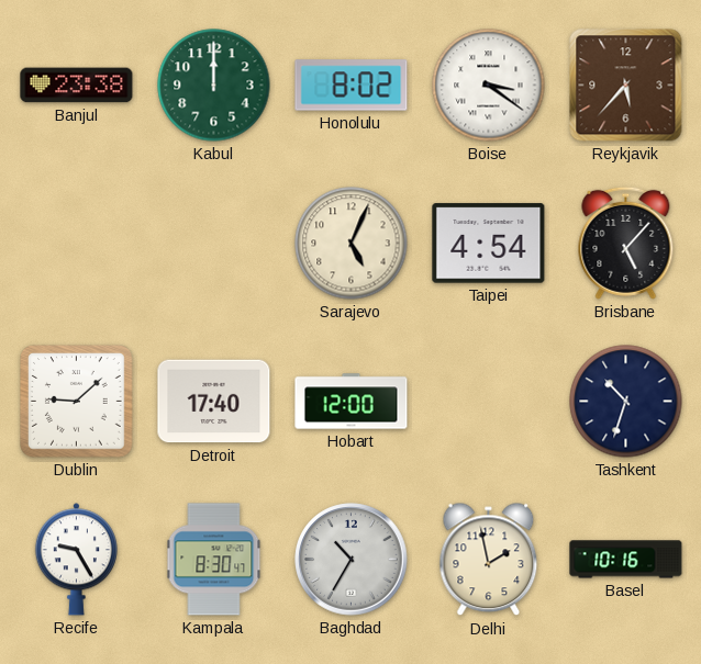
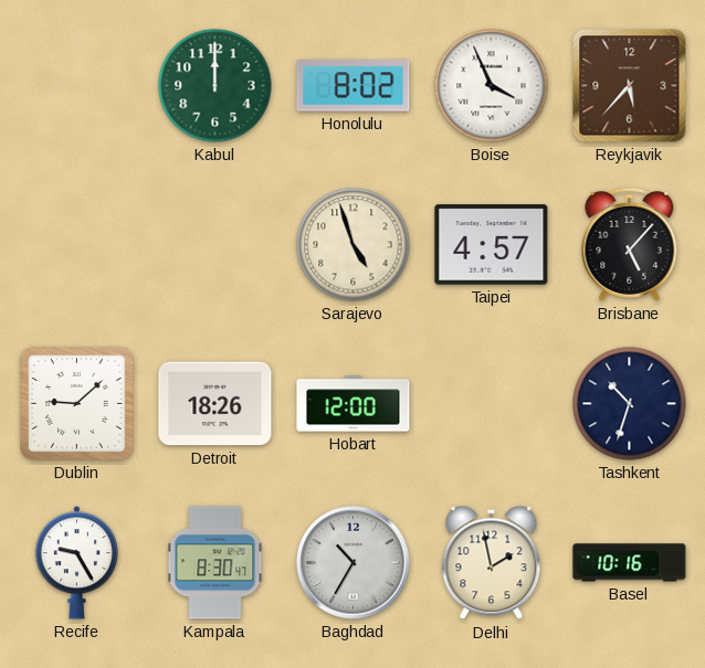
Banjul: 23:38 -> none (77, 86)
Boise: 3:21 -> 3:56 (492, 86)
Sarajevo: 5:04 -> 4:57 (354, 245)
Taipei: 4:54 -> 4:57 (492, 245)
Detroit: 17:40 -> 18:26 (215, 404)
